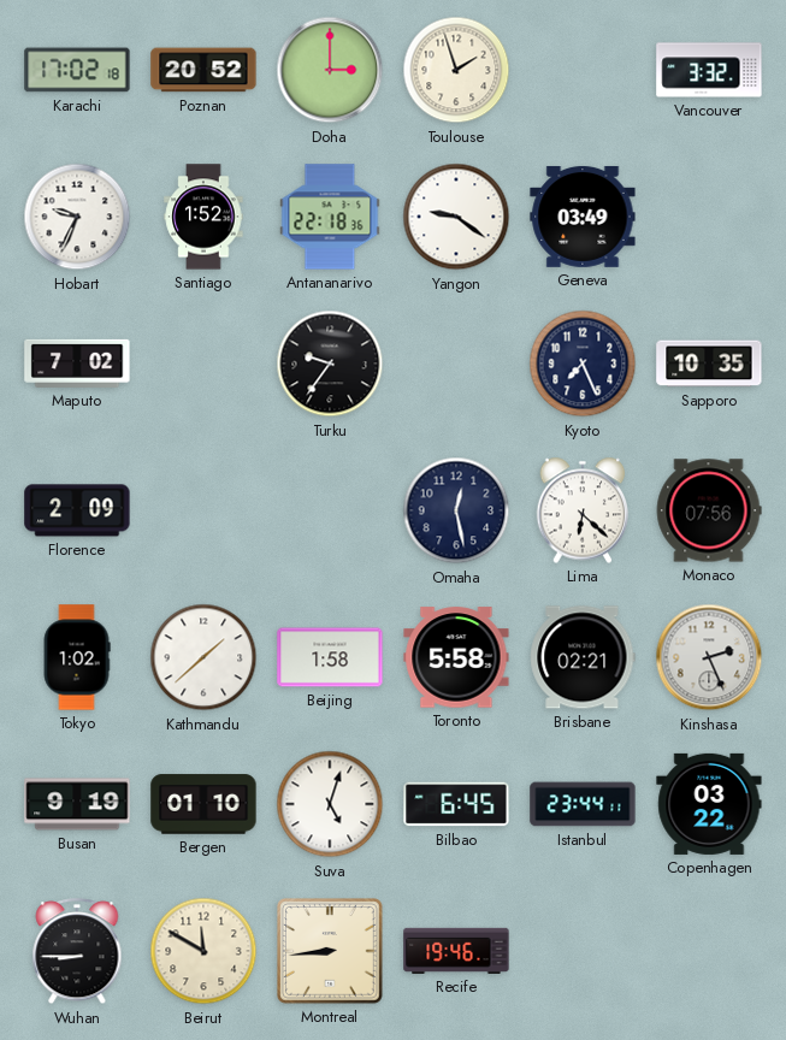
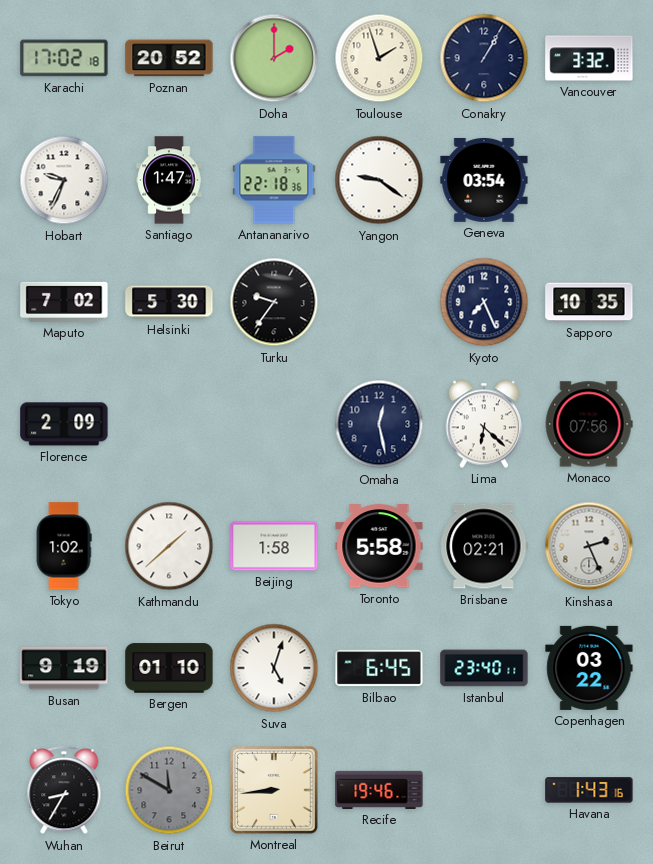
Doha: 3:00 -> 2:00 (274, 58)
Conakry: none -> 1:05 (484, 58)
Santiago: 1:52 -> 1:47 (169, 180)
Geneva: 03:49 -> 03:54 (484, 180)
Helsinki: none -> 5:30 (169, 302)
Istanbul: 23:44 -> 23:40 (484, 668)
Wuhan: 8:45 -> 8:35 (64, 791)
Beirut dial: cream -> grey (169, 790)
Havana: none -> 1:43 (589, 790)
